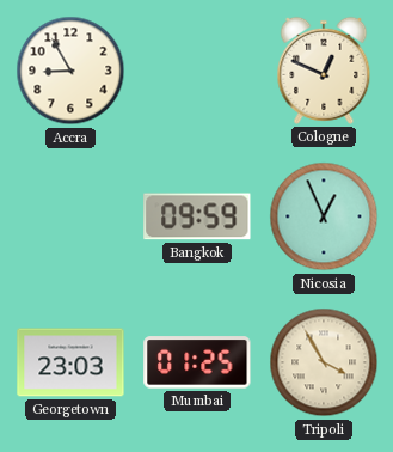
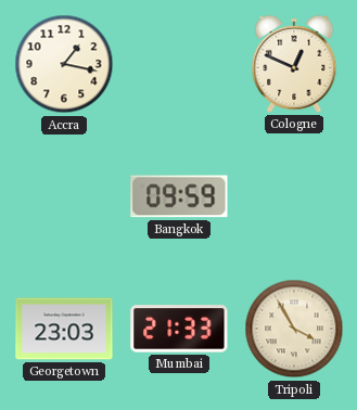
Accra: 8:55 -> 1:17 (64, 64)
Nicosia: 12:56 -> none (324, 216)
Mumbai: 01:25 -> 21:33 (179, 329)
